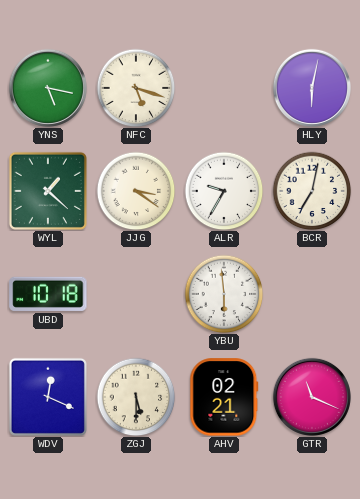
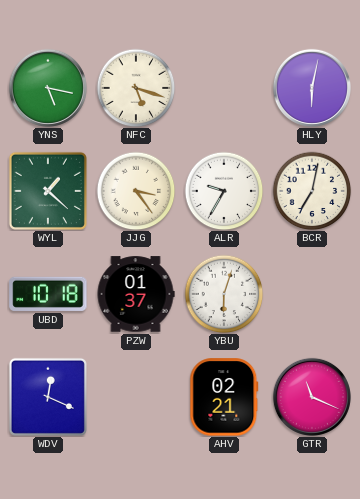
JJG: 3:21 -> 3:24 (136, 191)
PZW: none -> 01:37 (136, 294)
YBU: 5:59 -> 6:03 (224, 294)
ZGJ: 5:30 -> none (136, 397)
